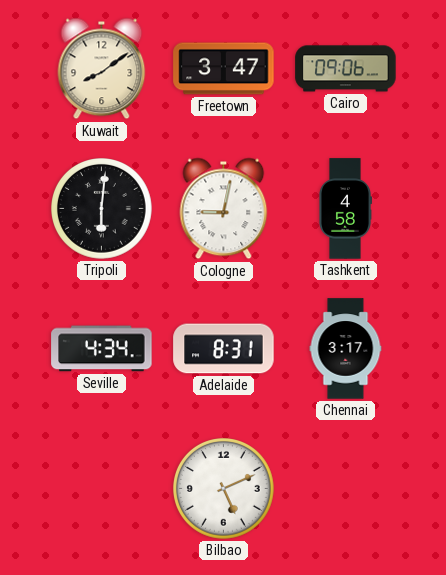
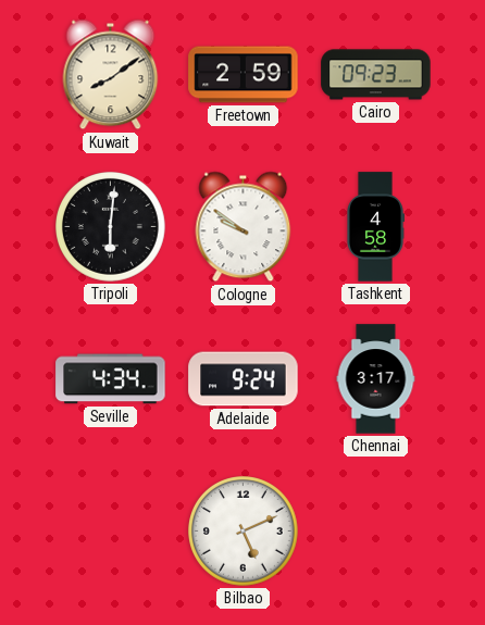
Freetown: 3:47 -> 2:59 (244, 75)
Cairo: 09:06 -> 09:23 (376, 75)
Cologne: 9:02 -> 9:51 (244, 227)
Adelaide: 8:31 -> 9:24 (244, 379)
